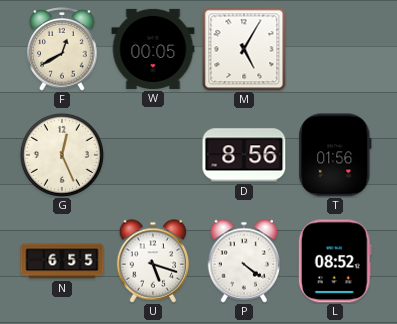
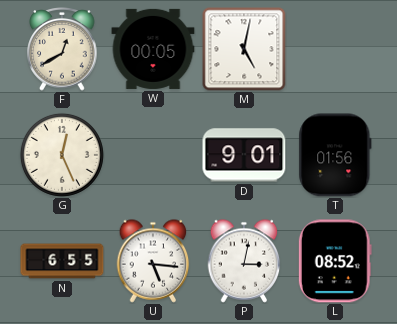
M: 5:05 -> 5:02 (244, 49)
D: 8:56 -> 9:01 (244, 155)
U: 5:18 -> 5:16 (153, 261)
P: 4:21 -> 3:02 (244, 261)
